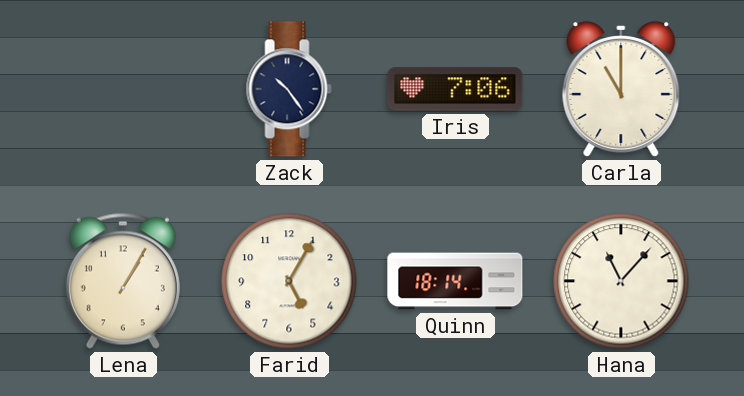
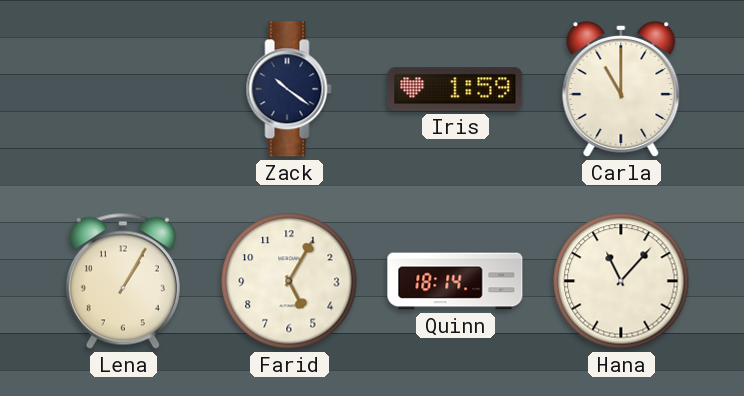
Zack: 10:24 -> 10:21 (289, 89)
Iris: 7:06 -> 1:59 (455, 89)
